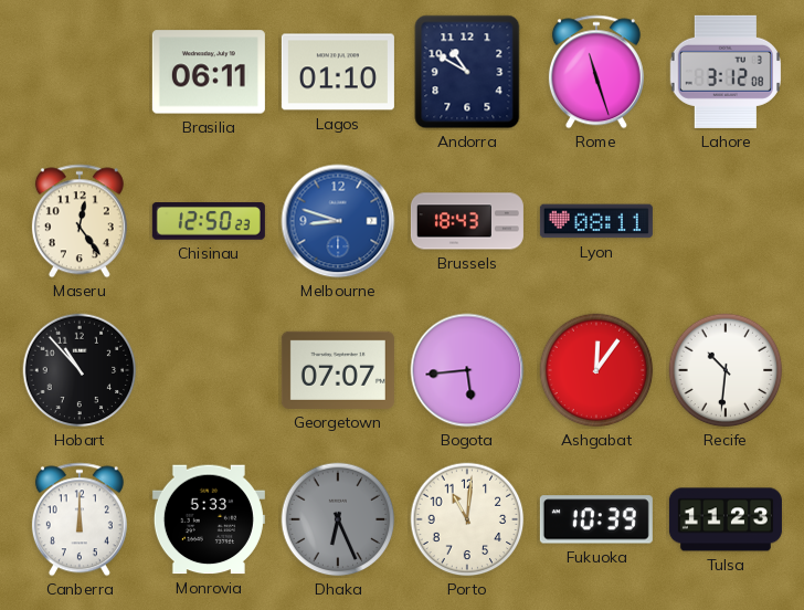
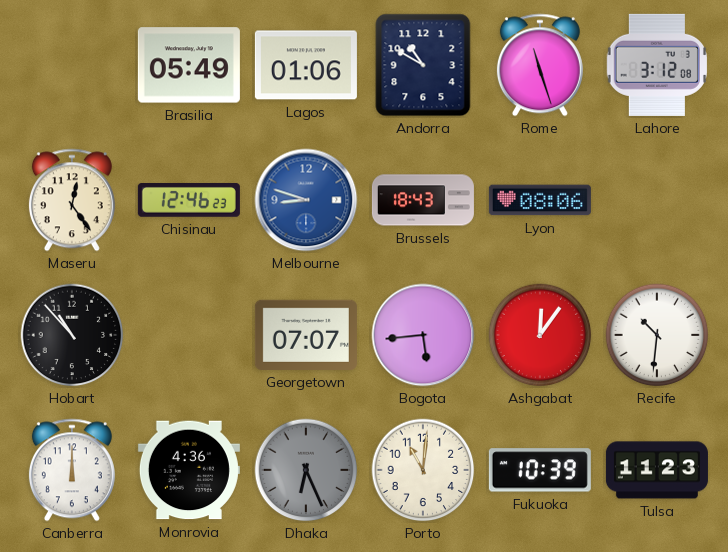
Brasilia: 06:11 -> 05:49 (189, 65)
Lagos: 01:10 -> 01:06 (306, 65)
Chisinau: 12:50 -> 12:46 (189, 201)
Lyon: 08:11 -> 08:06 (540, 200)
Monrovia: 5:33 -> 4:36 (189, 470)
